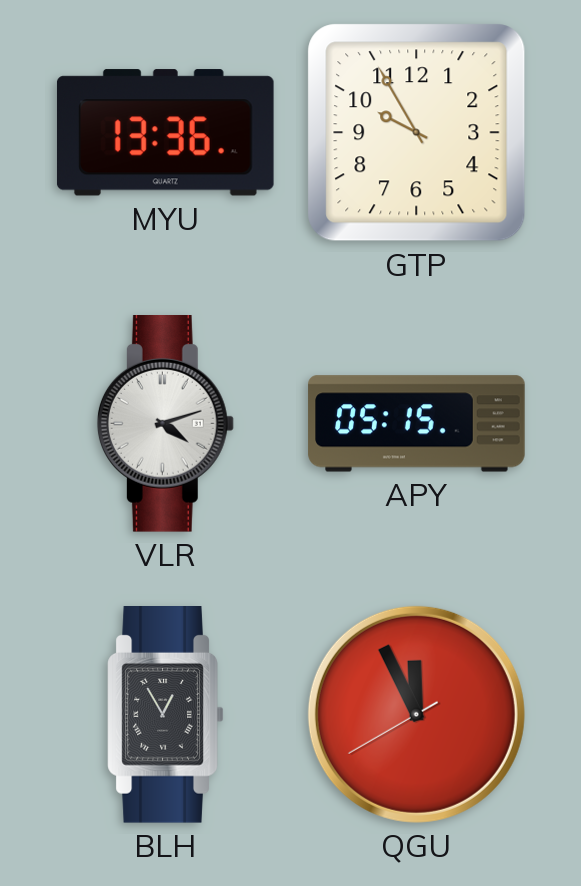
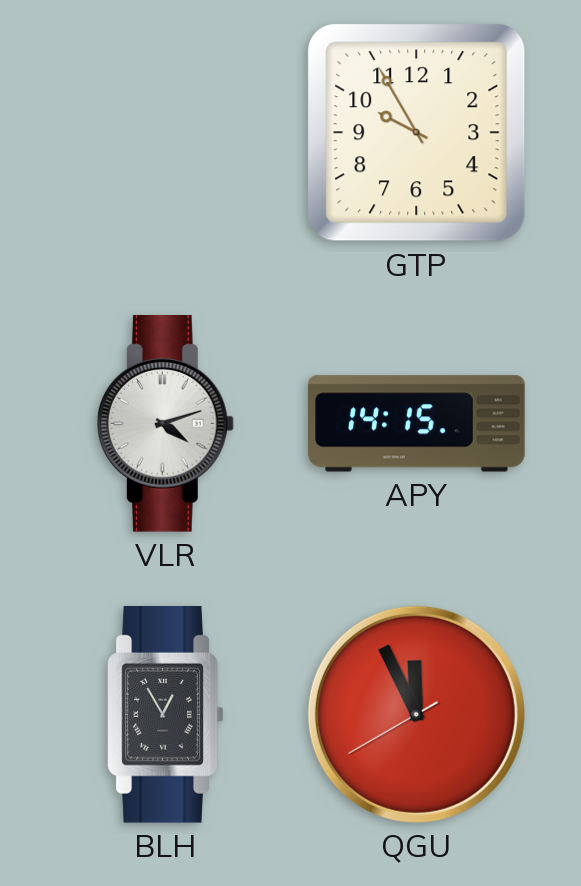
MYU: 13:36 -> none (165, 133)
APY: 05:15 -> 14:15 (417, 424)
